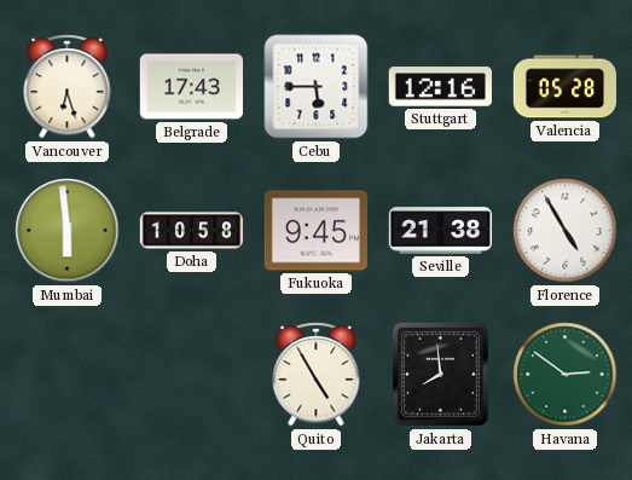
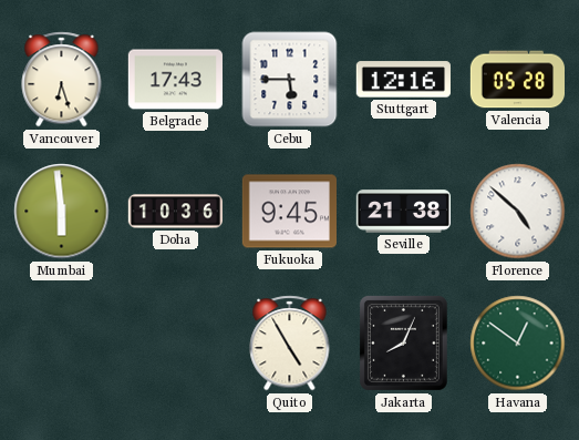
Doha: 10:58 -> 10:36 (175, 212)
Florence: 4:55 -> 4:52 (518, 212)
Jakarta: 7:59 -> 8:04 (403, 342)
Havana: 2:51 -> 12:51 (518, 344)
